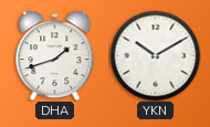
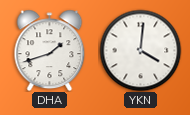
YKN: 10:10 -> 4:01 (140, 50)
